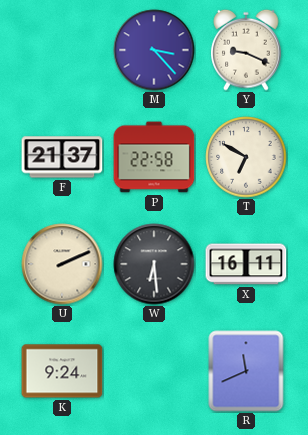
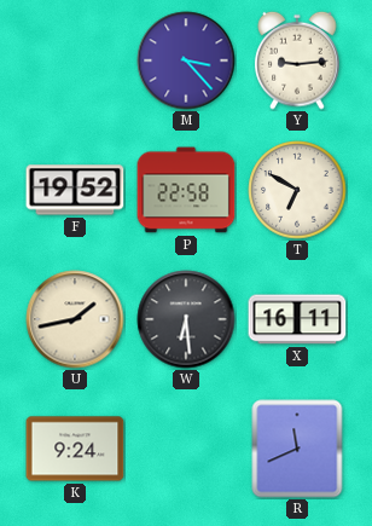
Y: 9:19 -> 9:14 (297, 60)
F: 21:37 -> 19:52 (75, 190)
U: 2:11 -> 1:43 (75, 319)
